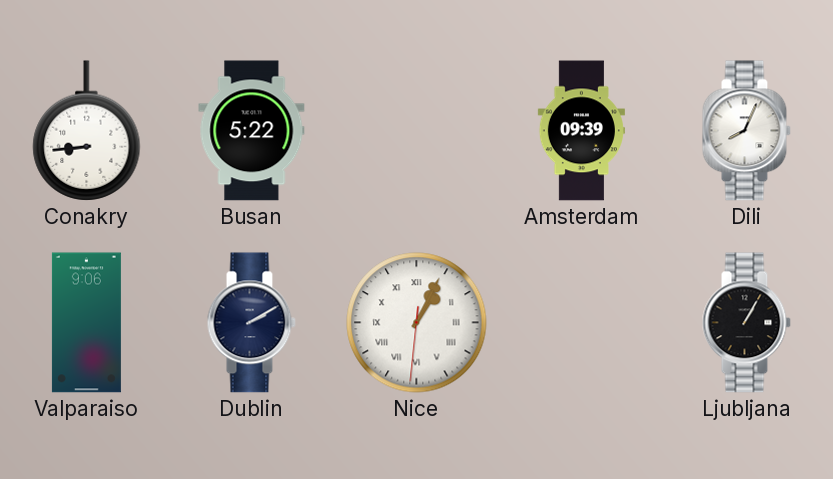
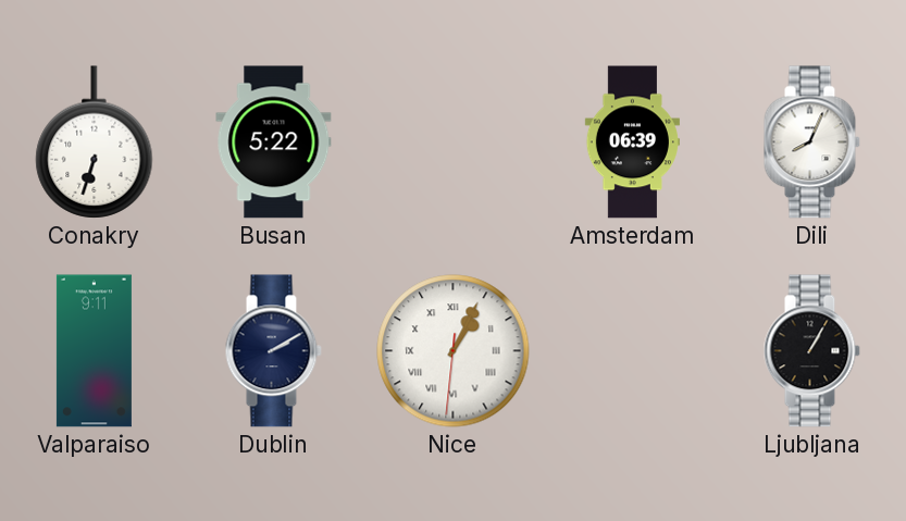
Conakry: 8:44 -> 6:33 (95, 142)
Amsterdam: 09:39 -> 06:39 (632, 142)
Valparaiso: 9:06 -> 9:11 (94, 351)
